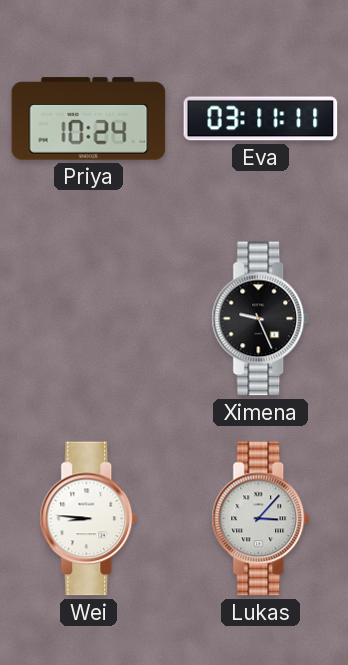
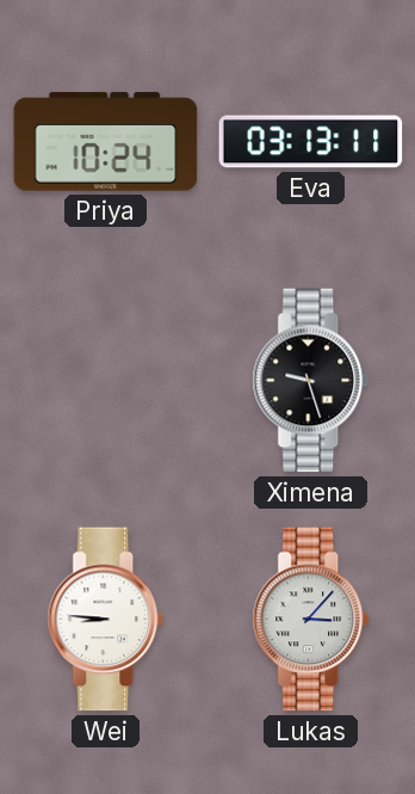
Eva: 03:11 -> 03:13 (311, 142)
Ximena: 9:26 -> 9:27 (311, 381)
